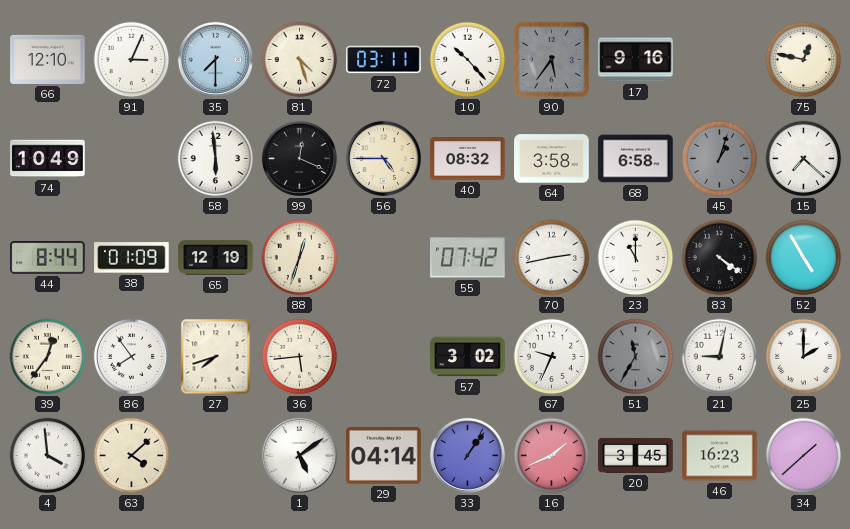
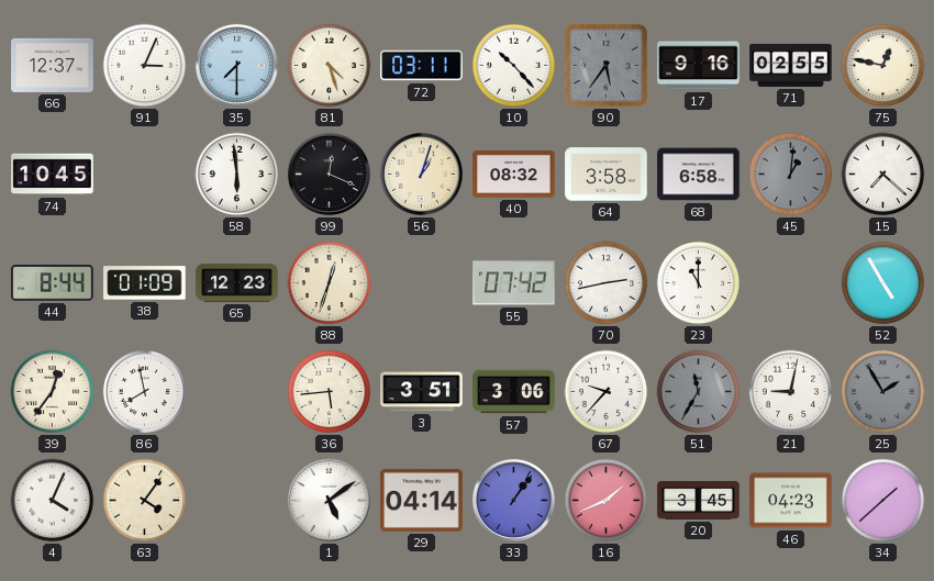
66: 12:10 -> 12:37 (53, 65)
71: none -> 02:55 (791, 65)
74: 10:49 -> 10:45 (53, 175)
56: 4:45 -> 1:03 (421, 174)
45: 1:03 -> 1:01 (791, 175)
65: 12:19 -> 12:23 (237, 283)
83: 4:21 -> none (720, 258)
86: 7:54 -> 7:58 (144, 391)
27: 7:42 -> none (216, 357)
3: none -> 3:51 (422, 392)
57: 3:02 -> 3:06 (514, 392)
67: 9:34 -> 9:37 (607, 392)
25: 2:00 -> 1:55 (883, 392)
25 dial: white -> grey (883, 392)
4: 3:59 -> 4:04 (53, 501)
63: 4:08 -> 4:06 (145, 501)
46: 16:23 -> 04:23 (791, 501)
